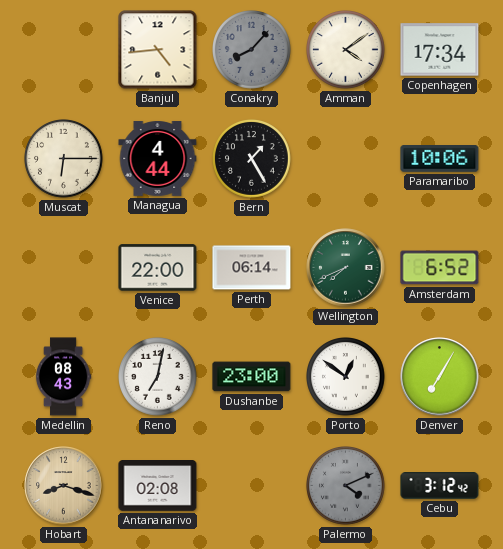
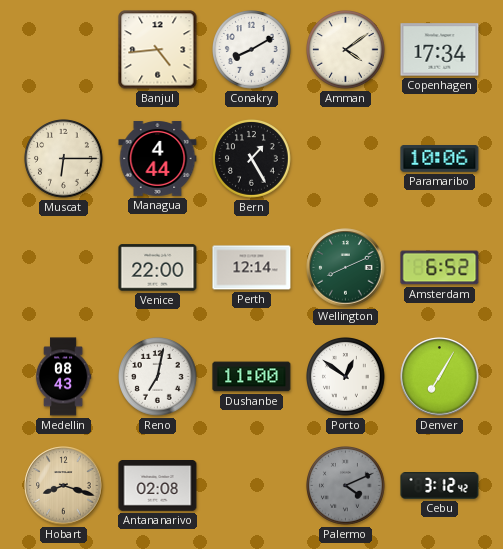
Conakry: 8:07 -> 8:10 (252, 50)
Conakry dial: grey -> white (252, 50)
Perth: 06:14 -> 12:14 (252, 268)
Wellington: 7:41 -> 8:11 (346, 268)
Dushanbe: 23:00 -> 11:00 (252, 377)
